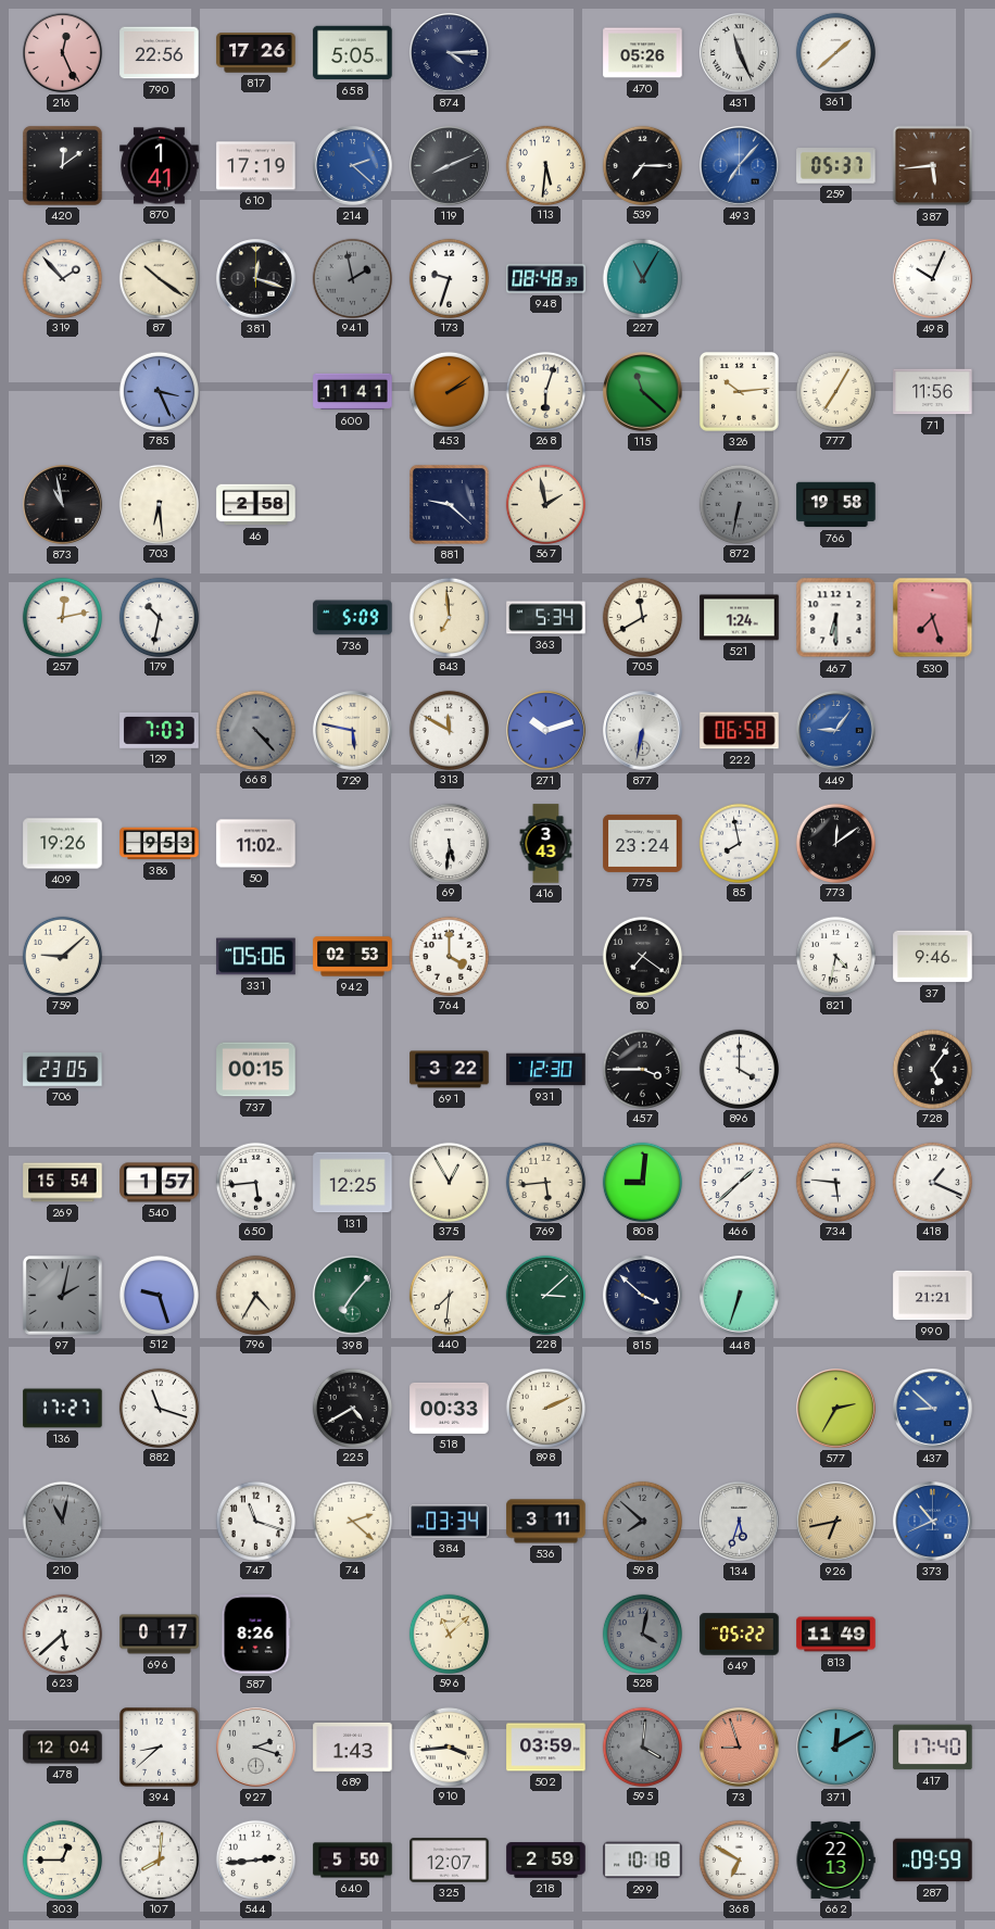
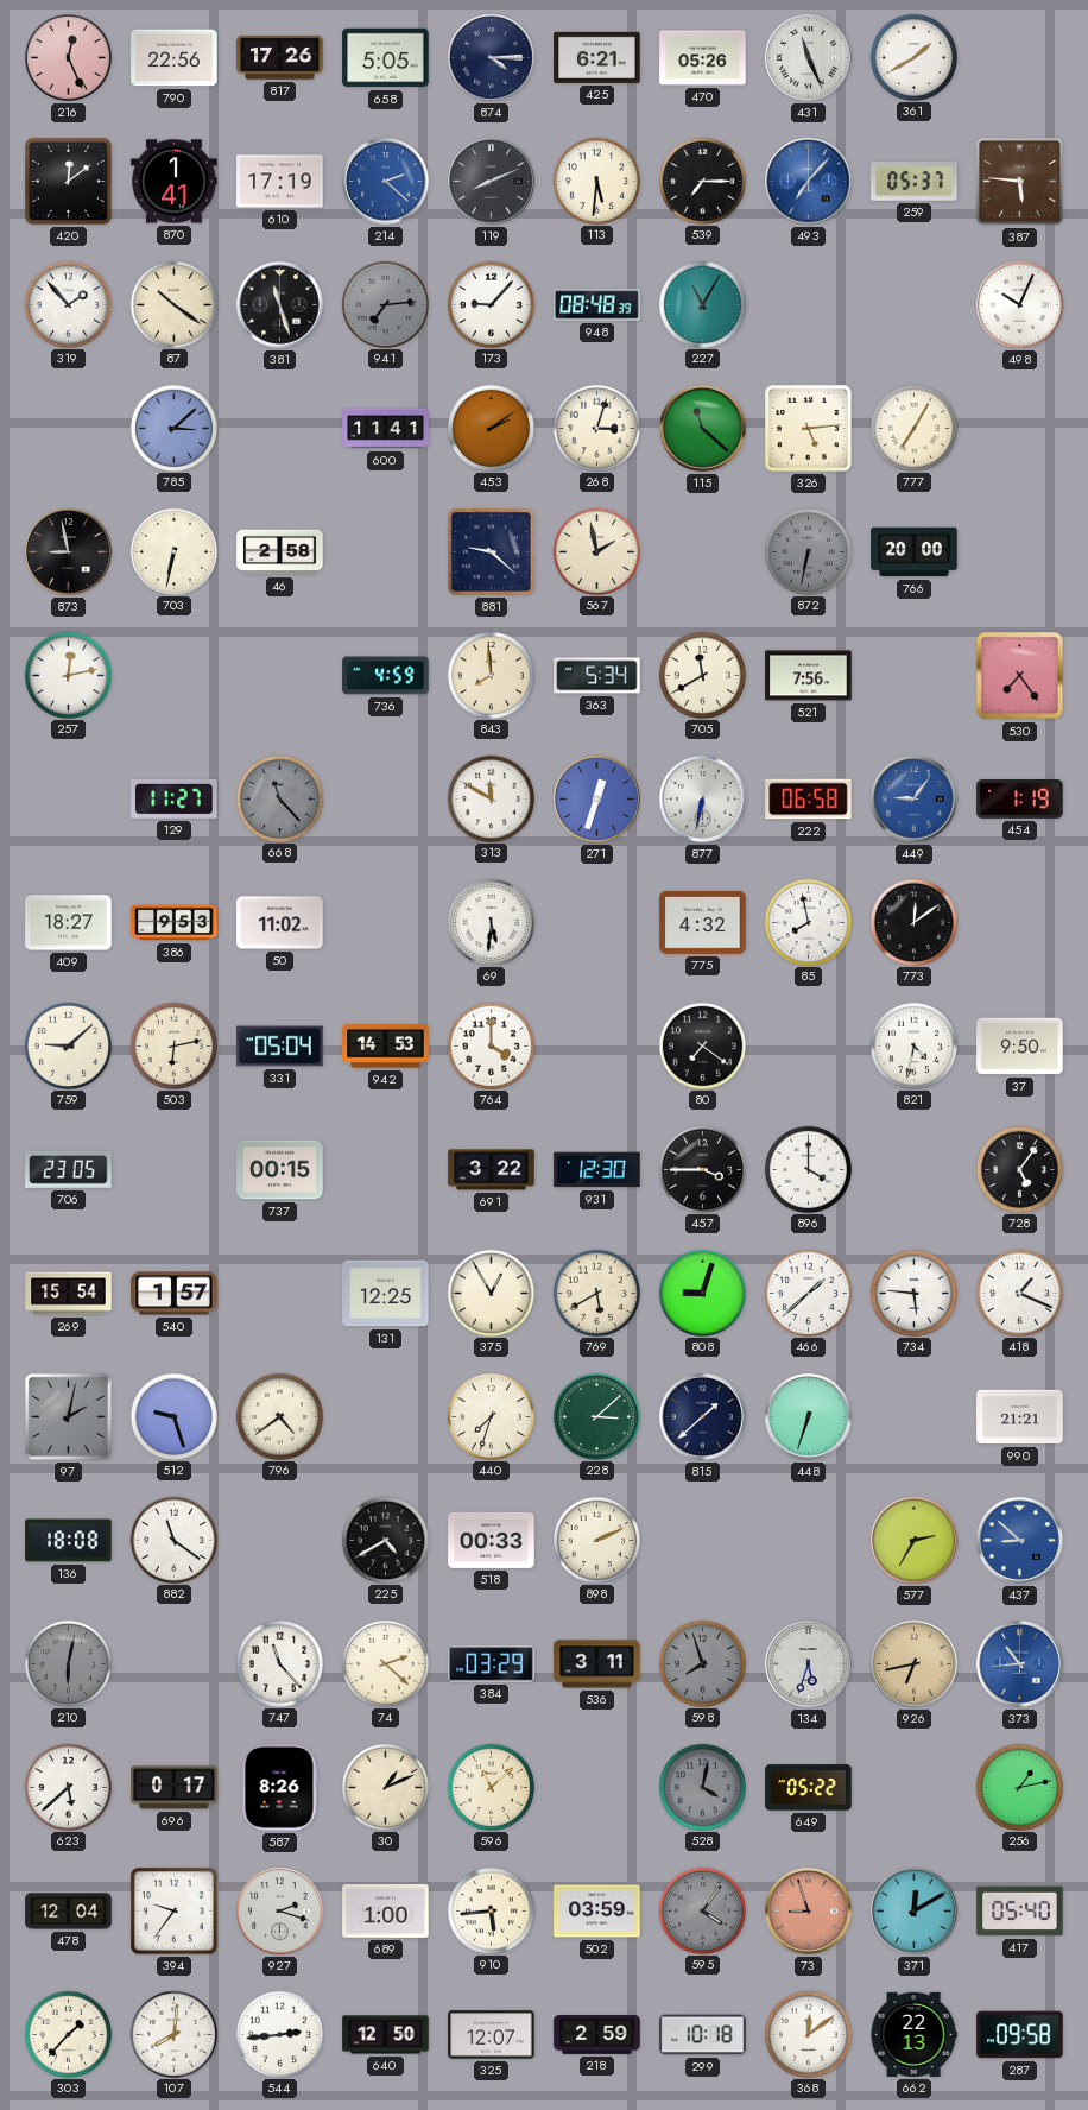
425: none -> 6:21 (597, 57)
361: 1:38 -> 1:40 (913, 57)
387: 5:44 -> 5:46 (1020, 182)
381: 12:18 -> 11:27 (280, 305)
941: 1:58 -> 7:14 (385, 304)
173: 9:33 -> 9:07 (491, 304)
785: 3:26 -> 3:08 (173, 428)
268: 6:03 -> 3:03 (596, 428)
326: 10:14 -> 5:14 (808, 428)
71: 11:56 -> none (933, 392)
873: 10:58 -> 8:58 (69, 552)
703: 6:29 -> 6:32 (173, 551)
766: 19:58 -> 20:00 (915, 552)
179: 10:32 -> none (159, 617)
736: 5:09 -> 4:59 (386, 676)
843: 6:59 -> 7:59 (491, 675)
521: 1:24 -> 7:56 (809, 676)
467: 6:30 -> none (836, 618)
530: 7:27 -> 7:24 (1020, 676)
129: 7:03 -> 11:27 (175, 798)
668: 4:23 -> 11:23 (279, 798)
729: 5:47 -> none (353, 731)
271: 10:12 -> 12:33 (597, 800)
454: none -> 1:19 (1020, 800)
409: 19:26 -> 18:27 (69, 923)
416: 3:43 -> none (546, 844)
775: 23:24 -> 4:32 (703, 922)
503: none -> 6:13 (173, 1045)
331: 05:06 -> 05:04 (280, 1047)
942: 02:53 -> 14:53 (386, 1047)
37: 9:46 -> 9:50 (1020, 1047)
650: 5:44 -> none (255, 1182)
769: 5:44 -> 5:40 (596, 1293)
808: 9:01 -> 9:03 (702, 1293)
796: 4:35 -> 4:39 (279, 1416)
398: 7:07 -> none (353, 1296)
440: 7:31 -> 7:33 (491, 1416)
815: 3:52 -> 1:38 (703, 1417)
136: 17:27 -> 18:08 (69, 1541)
882: 11:18 -> 11:21 (173, 1540)
210: 11:02 -> 6:02 (68, 1663)
747: 11:18 -> 11:23 (279, 1663)
384: 03:34 -> 03:29 (492, 1664)
598: 7:52 -> 7:57 (702, 1663)
373: 10:41 -> 10:44 (1020, 1664)
30: none -> 1:11 (385, 1787)
813: 11:49 -> none (836, 1635)
256: none -> 1:13 (1019, 1787)
394: 8:38 -> 9:36 (173, 1910)
689: 1:43 -> 1:00 (386, 1910)
910: 3:44 -> 5:44 (491, 1910)
595: 4:01 -> 4:06 (702, 1910)
417: 17:40 -> 05:40 (1020, 1912)
303: 12:45 -> 1:37 (68, 2034)
640: 5:50 -> 12:50 (386, 2035)
368: 6:50 -> 12:09 (808, 2034)
287: 09:59 -> 09:58 (1020, 2035)
